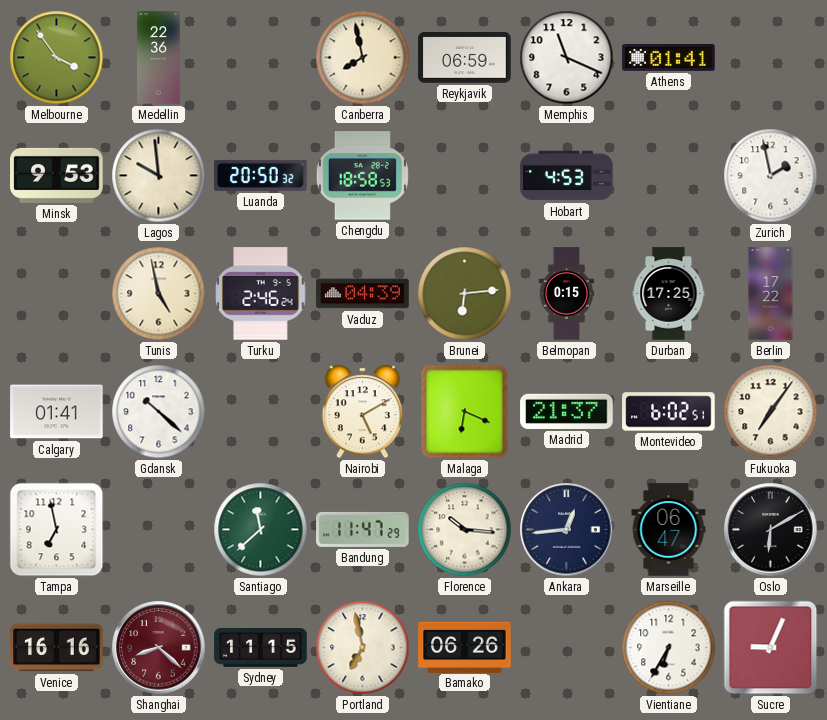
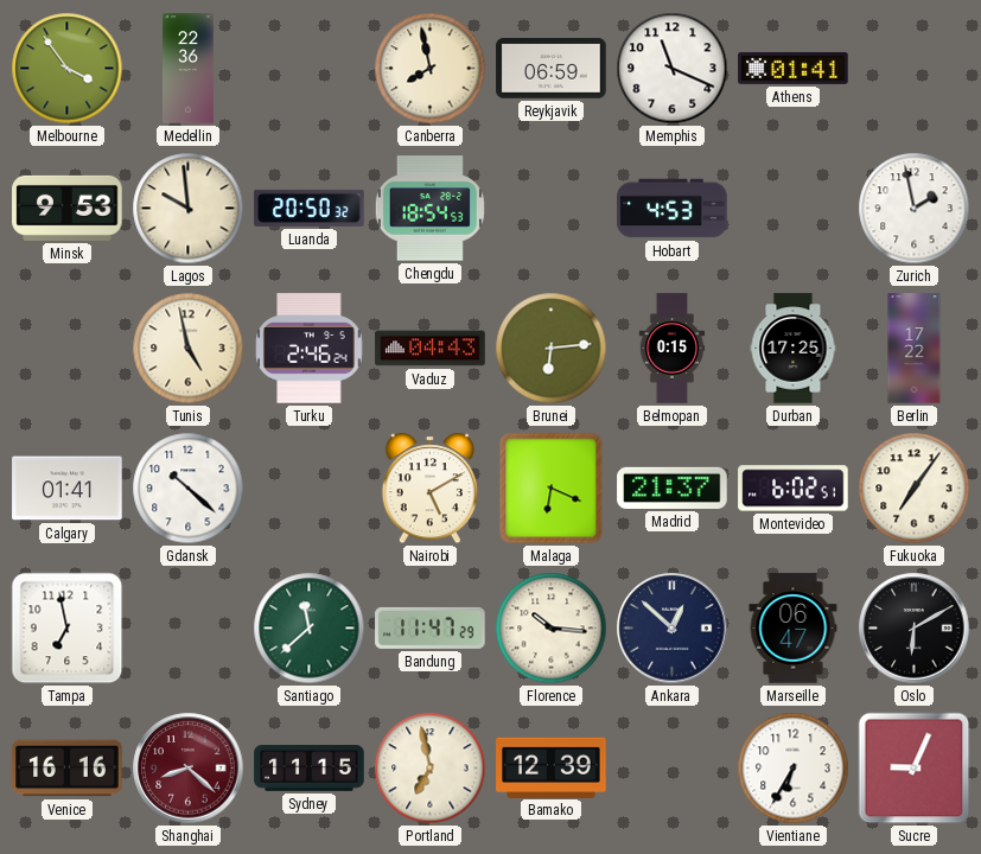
Chengdu: 18:58 -> 18:54 (429, 209)
Vaduz: 04:39 -> 04:43 (431, 349)
Ankara: 12:44 -> 12:52 (673, 629)
Bamako: 06:26 -> 12:39 (552, 767)
